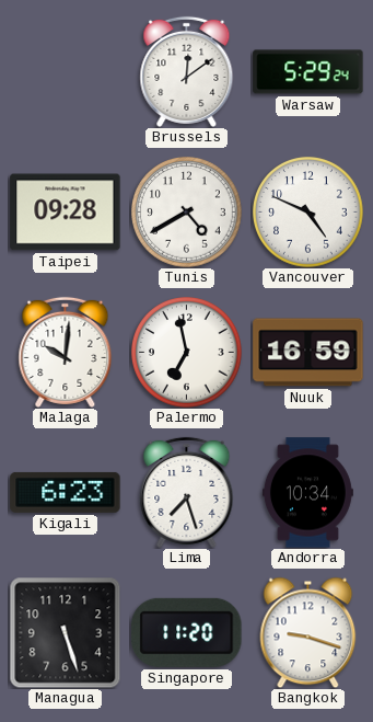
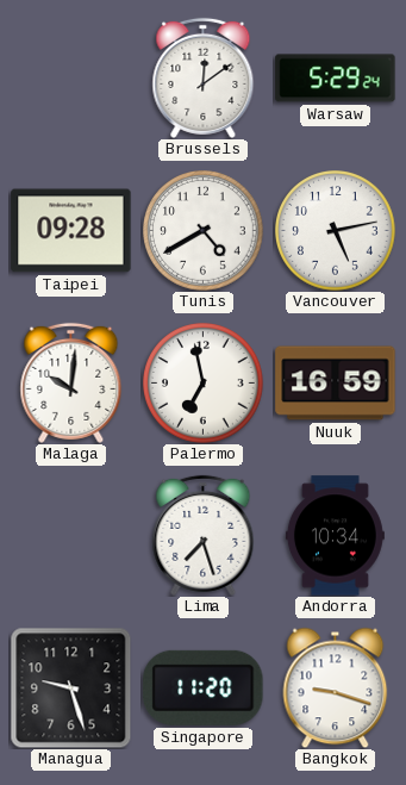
Vancouver: 4:49 -> 5:13 (336, 231)
Kigali: 6:23 -> none (66, 492)
Managua: 5:27 -> 9:27 (70, 687)
